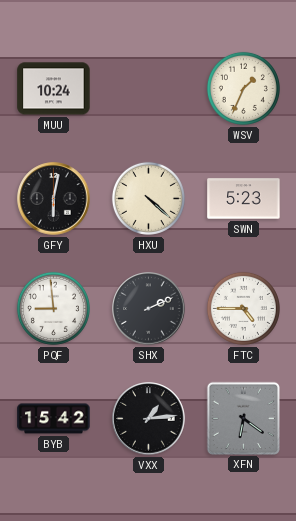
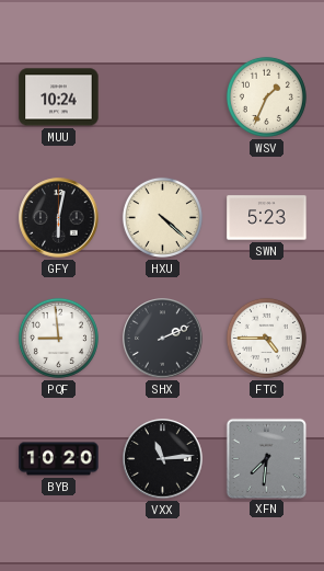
BYB: 15:42 -> 10:20 (59, 459)
VXX: 1:14 -> 11:14 (163, 459)
XFN: 6:21 -> 7:31 (266, 458)
